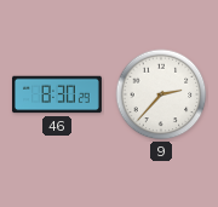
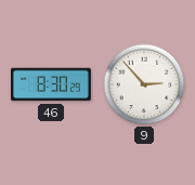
9: 2:37 -> 2:53 (144, 84)
